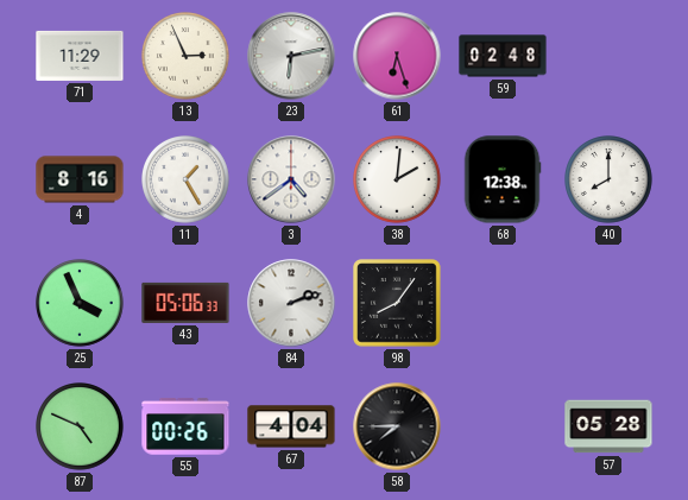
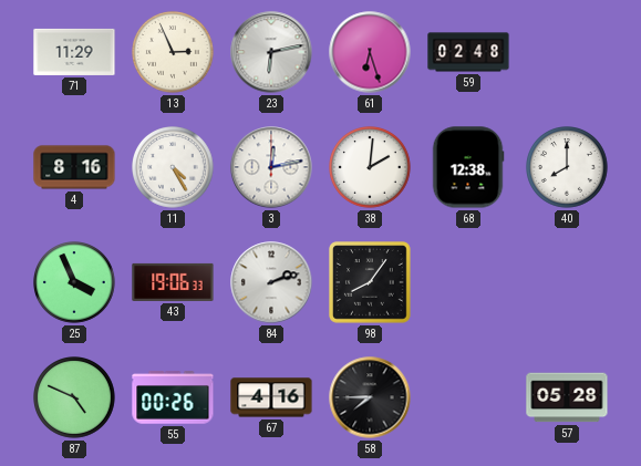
11: 1:25 -> 4:25 (174, 168)
3: 4:39 -> 12:13 (271, 167)
43: 05:06 -> 19:06 (173, 282)
67: 4:04 -> 4:16 (271, 397)
